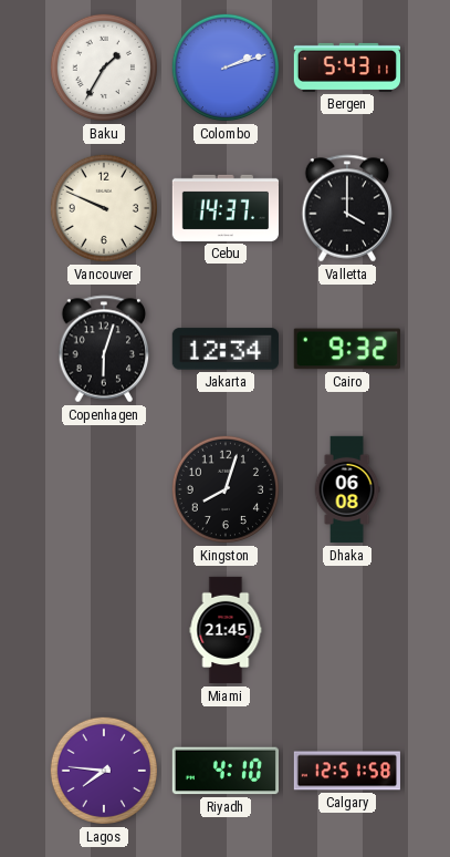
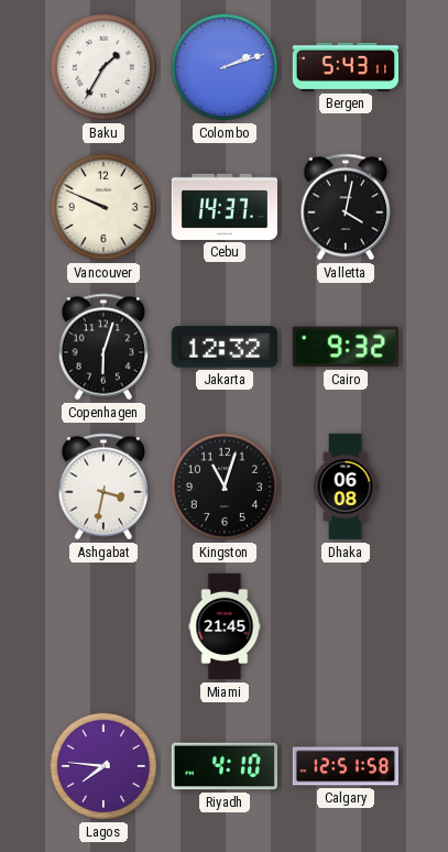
Valletta: 4:00 -> 4:02 (346, 207)
Jakarta: 12:34 -> 12:32 (225, 347)
Ashgabat: none -> 3:32 (103, 487)
Kingston: 8:03 -> 11:03 (225, 487)
